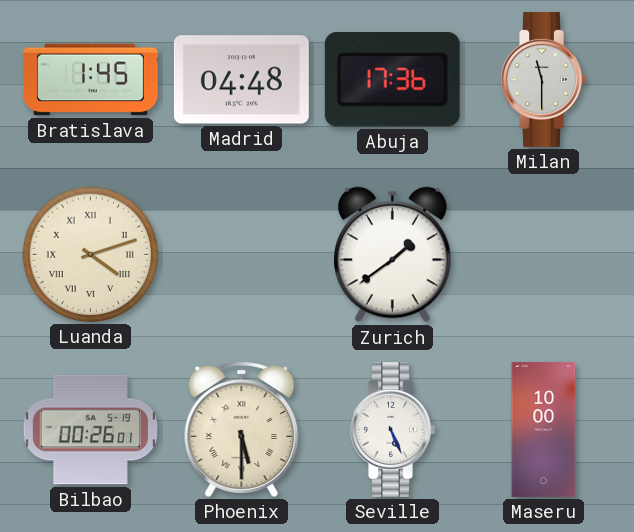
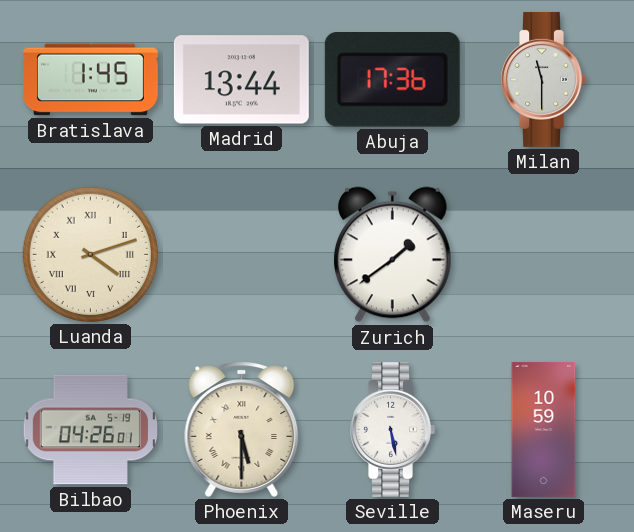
Madrid: 04:48 -> 13:44 (241, 80)
Bilbao: 00:26 -> 04:26 (90, 430)
Seville: 5:26 -> 5:28 (392, 429)
Maseru: 10:00 -> 10:59 (544, 429)
